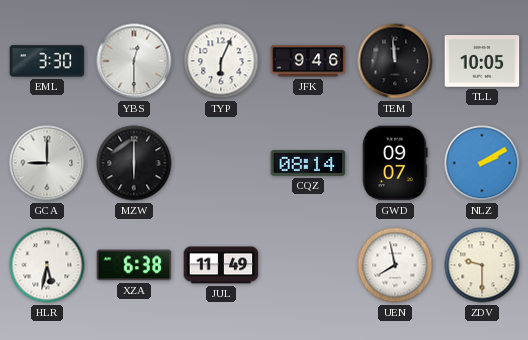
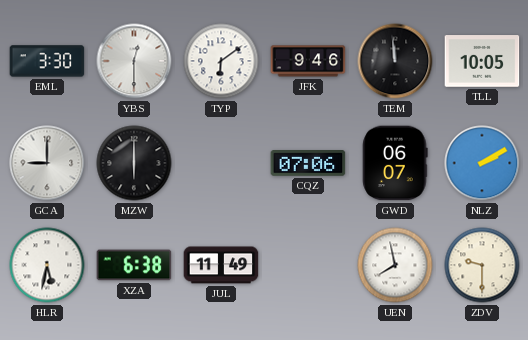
TYP: 6:04 -> 6:09 (221, 61)
CQZ: 08:14 -> 07:06 (308, 164)
GWD: 09:07 -> 06:07 (395, 163)
